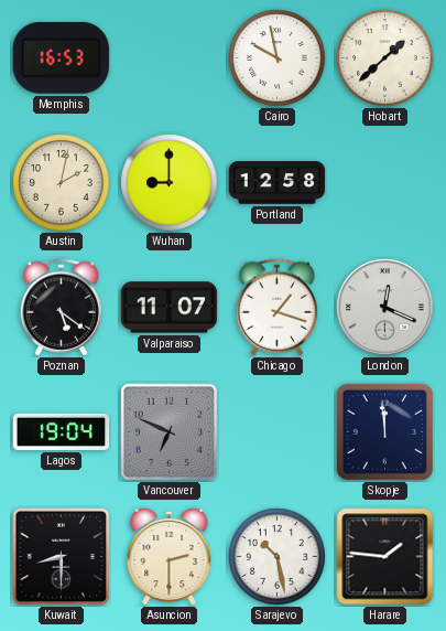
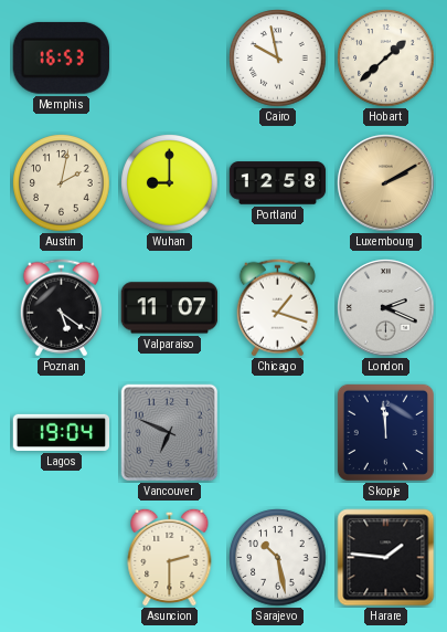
Luxembourg: none -> 2:10 (386, 183)
London: 12:19 -> 2:19 (386, 308)
Kuwait: 8:30 -> none (62, 557)
